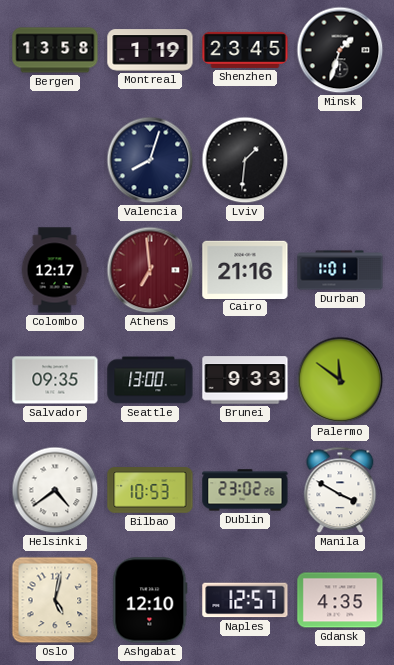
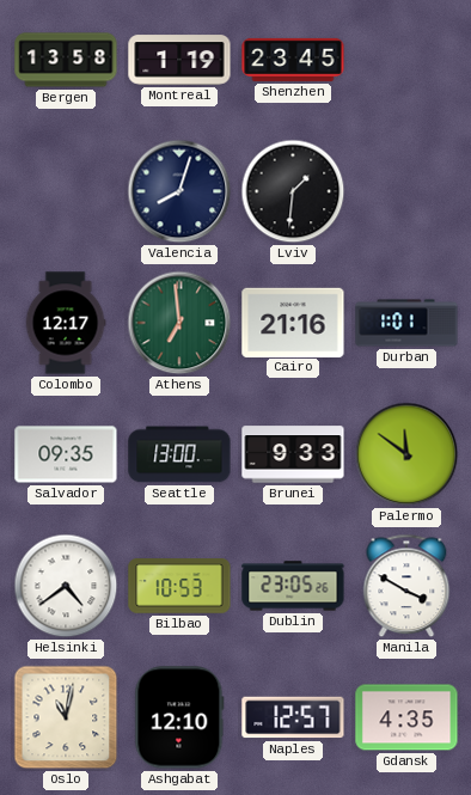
Minsk: 1:33 -> none (340, 50)
Athens dial: burgundy -> green (179, 323)
Dublin: 23:02 -> 23:05 (293, 586)
Oslo: 5:02 -> 11:02 (66, 717)
